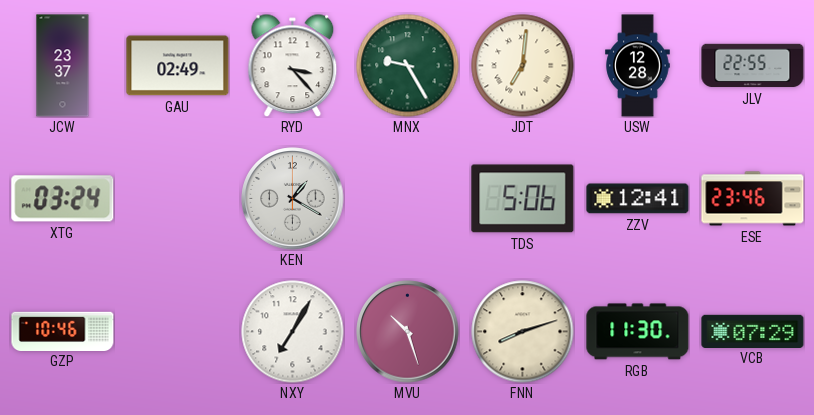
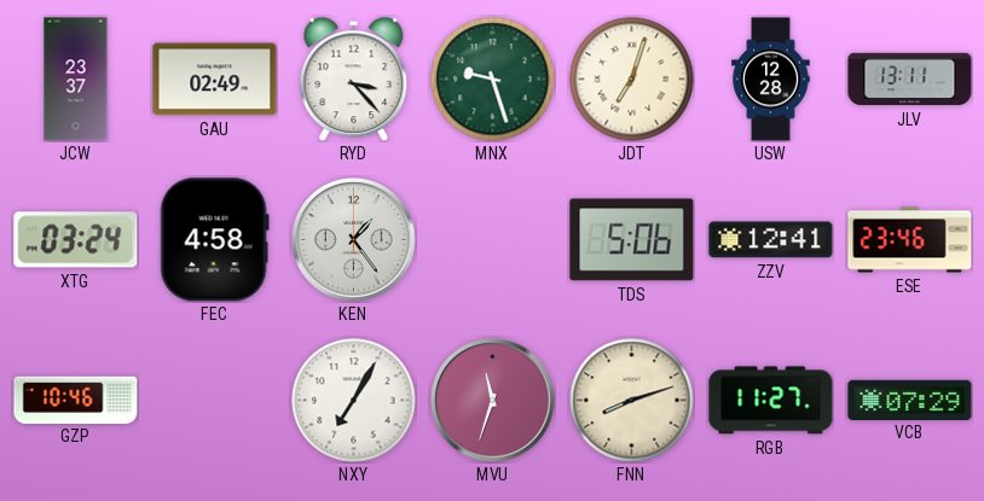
MNX: 9:25 -> 9:27 (493, 80)
JDT: 7:01 -> 7:03 (632, 80)
JLV: 22:55 -> 13:11 (910, 80)
FEC: none -> 4:58 (214, 240)
KEN: 1:20 -> 1:24 (354, 240)
MVU: 10:27 -> 11:33 (493, 401)
RGB: 11:30 -> 11:27 (771, 401)
